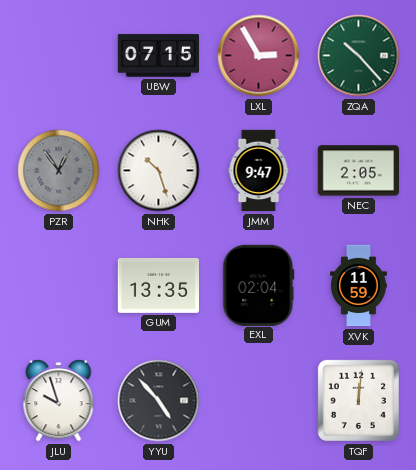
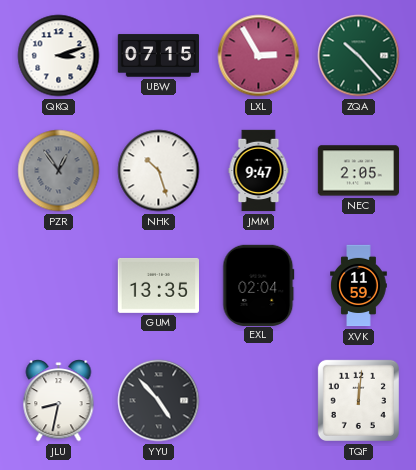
QKQ: none -> 3:12 (59, 56)
JLU: 9:57 -> 8:32 (59, 401)
